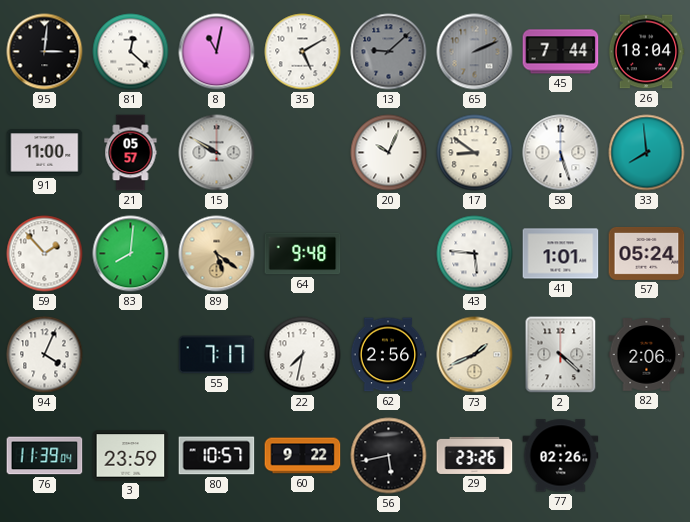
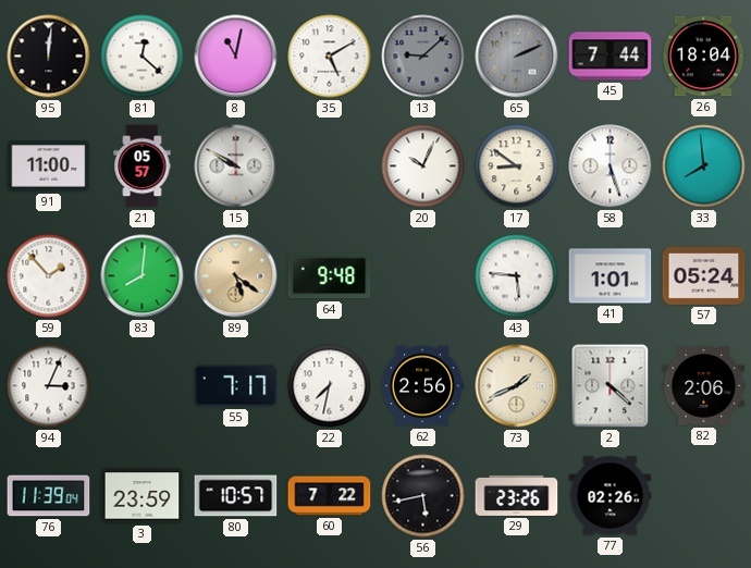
95: 3:01 -> 12:01 (49, 57)
94: 4:04 -> 3:04 (49, 386)
60: 9:22 -> 7:22 (330, 496)
